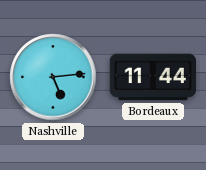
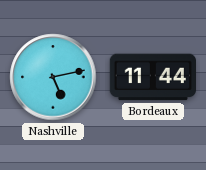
Nashville: 5:14 -> 5:13 (53, 77)
